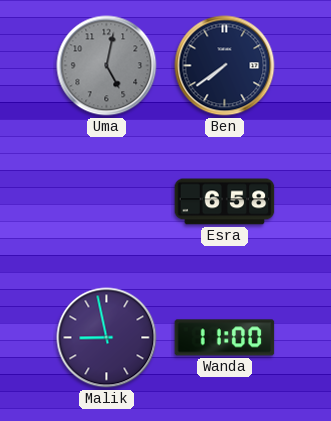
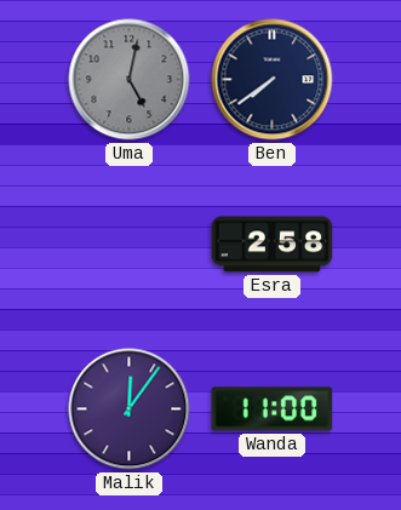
Esra: 6:58 -> 2:58 (273, 245)
Malik: 8:58 -> 12:06 (130, 409)
